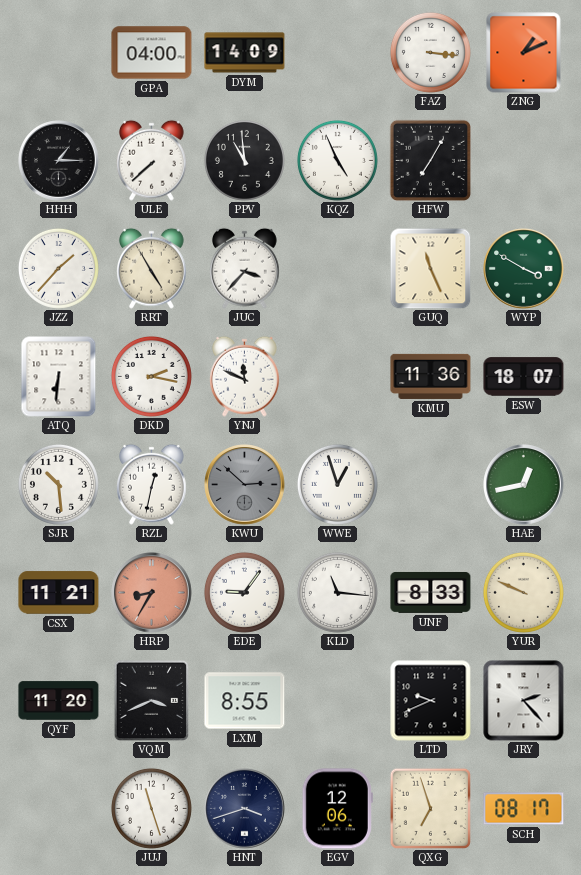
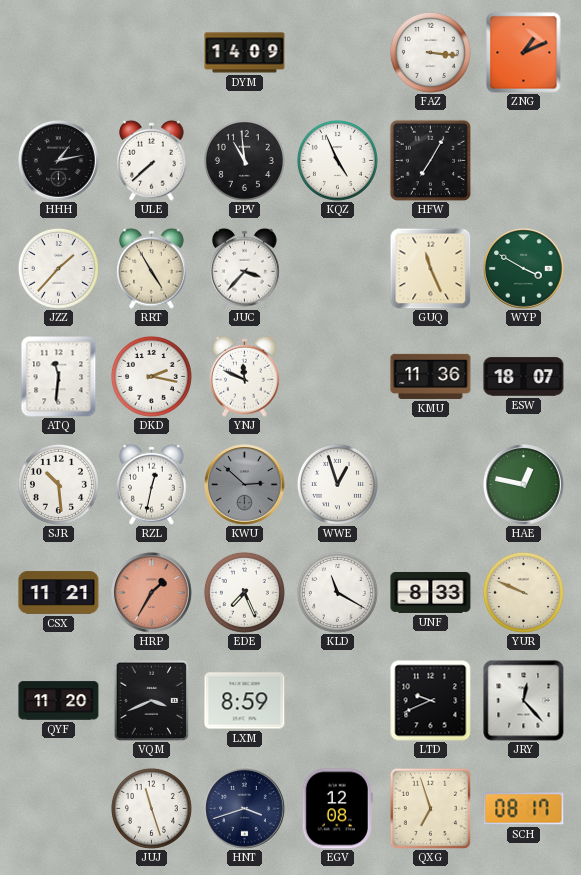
GPA: 04:00 -> none (152, 53)
HHH: 1:15 -> 1:13 (59, 161)
ATQ: 6:31 -> 11:31 (59, 376)
HAE: 12:43 -> 12:47 (524, 485)
HRP: 8:35 -> 1:35 (152, 593)
EDE: 9:06 -> 7:26 (244, 592)
KLD: 11:16 -> 11:20 (337, 592)
LXM: 8:55 -> 8:59 (245, 701)
JRY: 2:23 -> 12:23 (524, 701)
EGV: 12:06 -> 12:08 (337, 809)
